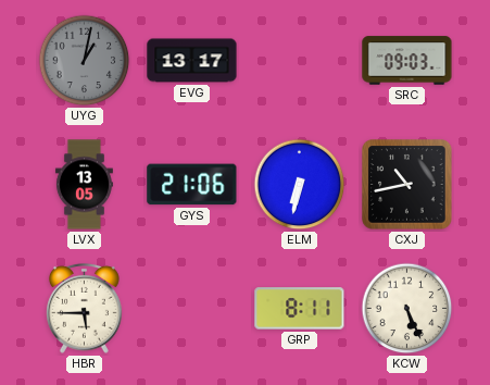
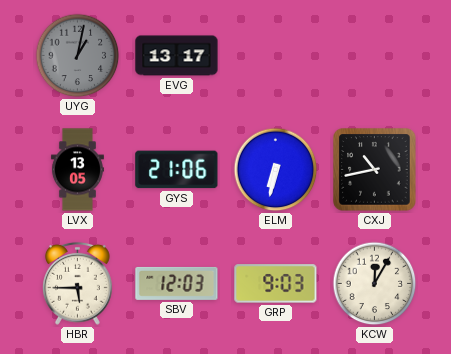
SRC: 09:03 -> none (407, 61)
SBV: none -> 12:03 (177, 283)
GRP: 8:11 -> 9:03 (276, 284)
KCW: 5:26 -> 12:05 (375, 284)
